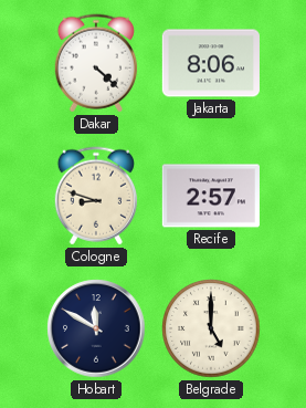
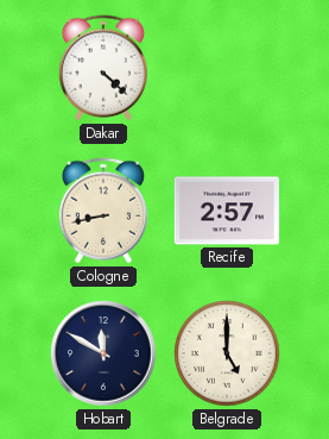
Jakarta: 8:06 -> none (211, 63)
Cologne: 8:48 -> 8:43 (103, 211)
